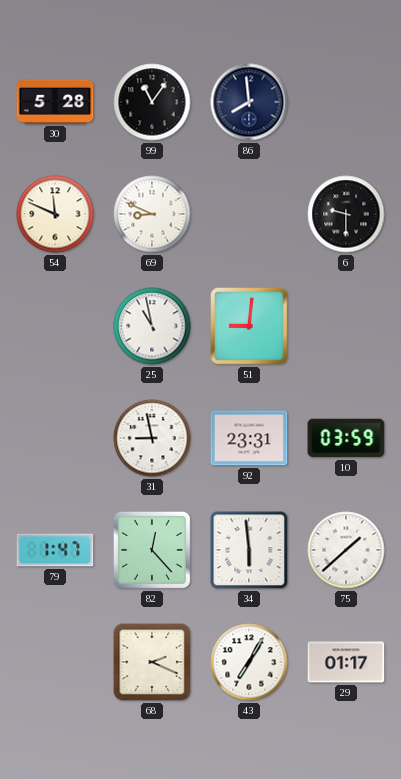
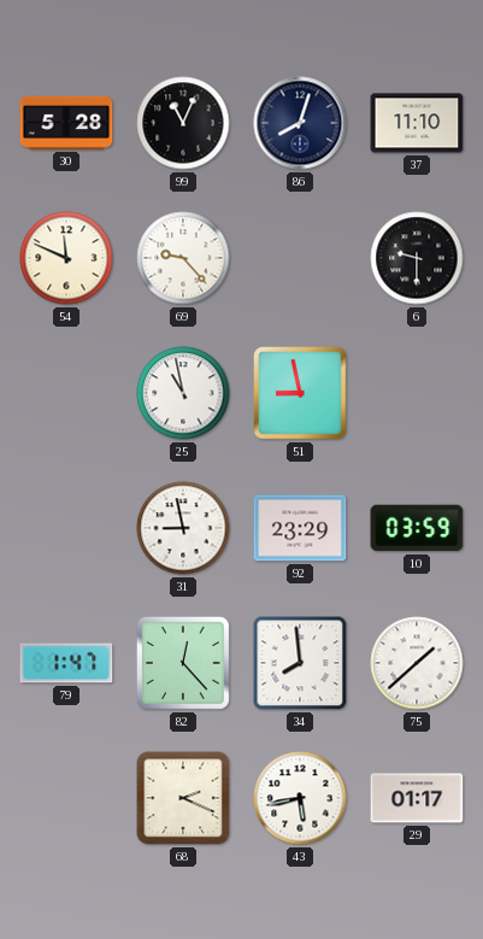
99: 11:06 -> 11:04 (183, 123)
86: 7:59 -> 8:03 (300, 123)
37: none -> 11:10 (417, 123)
69: 8:49 -> 9:23 (183, 258)
51: 9:01 -> 8:58 (300, 393)
92: 23:31 -> 23:29 (300, 528)
34: 5:59 -> 7:59 (300, 663)
43: 7:05 -> 5:43 (300, 798)
